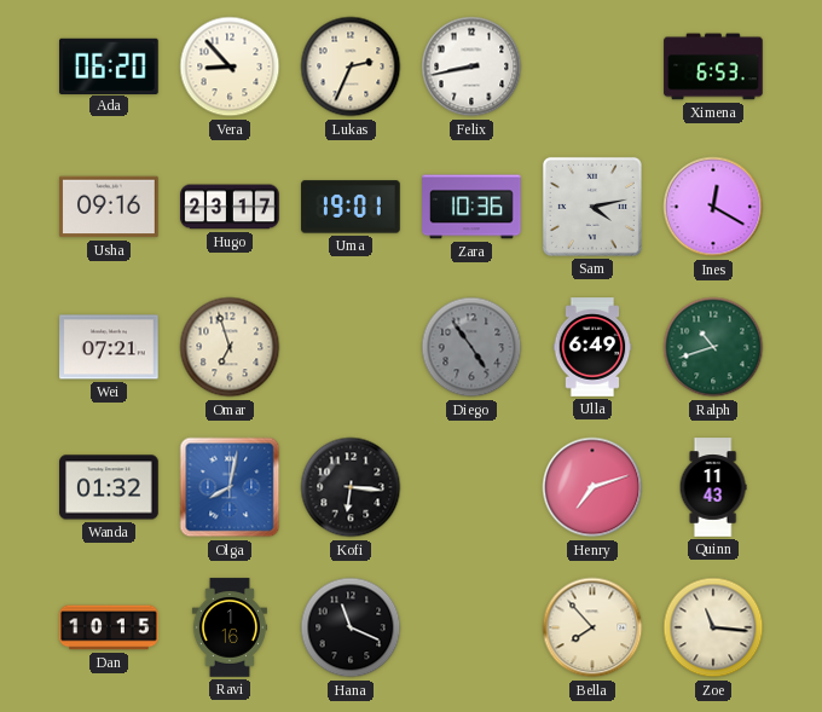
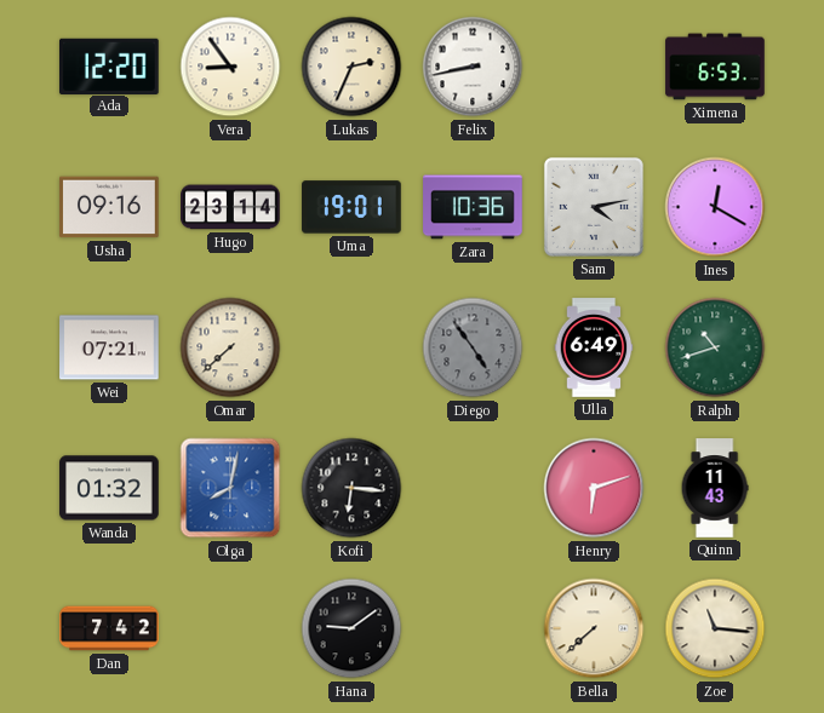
Ada: 06:20 -> 12:20 (109, 65)
Vera: 8:53 -> 8:54 (230, 67)
Hugo: 23:17 -> 23:14 (230, 207)
Omar: 6:57 -> 7:38 (230, 347)
Henry: 7:12 -> 6:12 (594, 488)
Dan: 10:15 -> 7:42 (109, 628)
Ravi: 1:16 -> none (230, 627)
Hana: 11:19 -> 9:09 (351, 628)
Bella: 7:53 -> 7:38 (594, 628)
